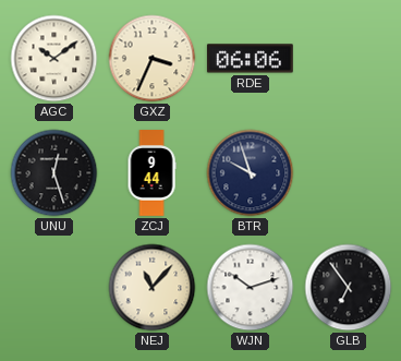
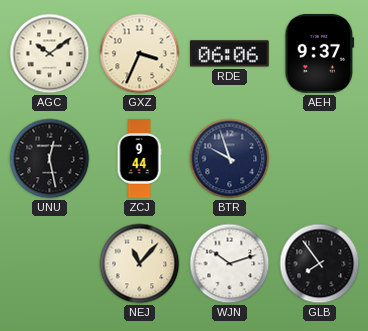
AEH: none -> 9:37 (320, 53)
UNU: 12:27 -> 12:28 (50, 159)
GLB: 6:54 -> 7:54 (320, 264)
